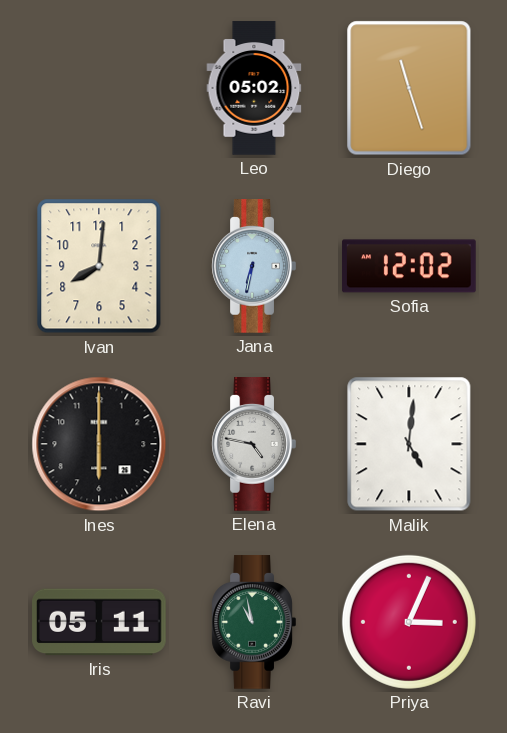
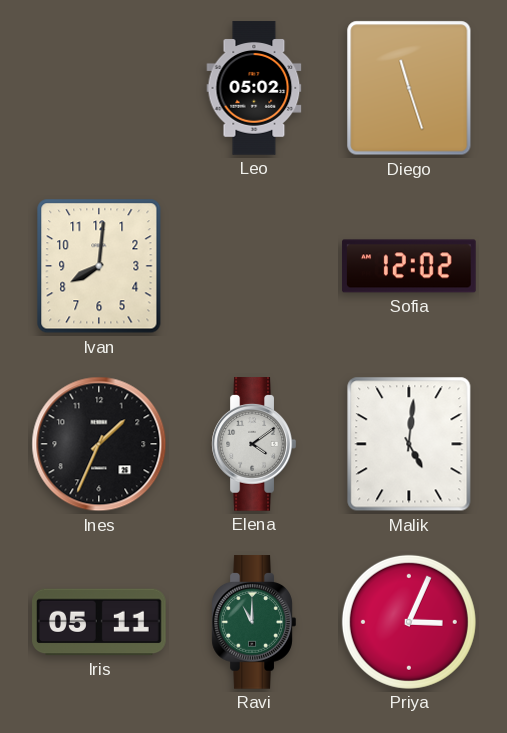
Jana: 6:32 -> none (254, 266)
Ines: 6:00 -> 1:34 (99, 444)
Elena: 4:47 -> 4:09 (254, 444)
Ravi: 10:58 -> 11:00 (254, 622)
